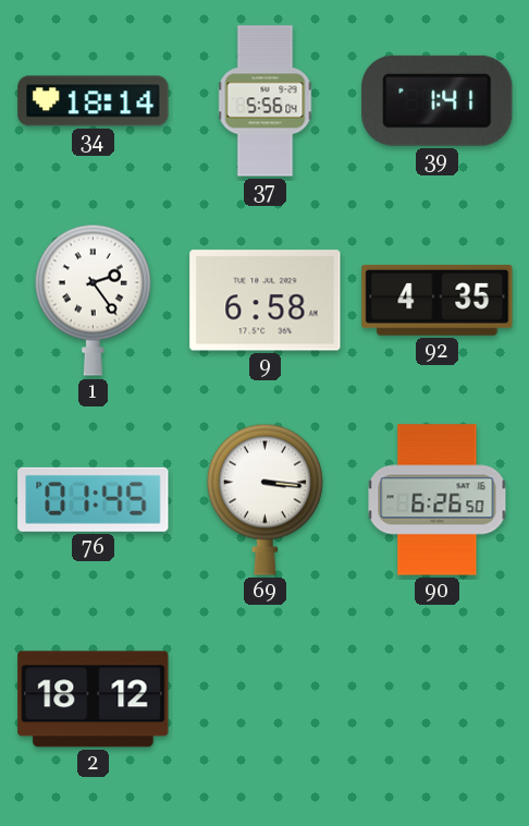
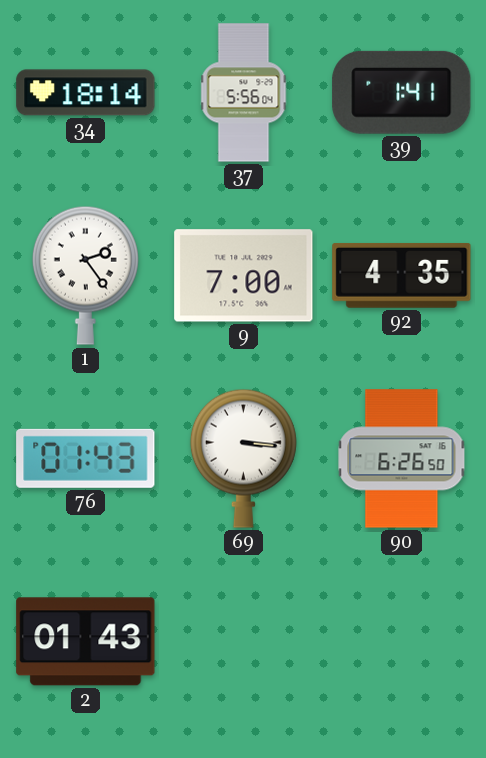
9: 6:58 -> 7:00 (244, 276)
76: 01:45 -> 01:43 (86, 458)
2: 18:12 -> 01:43 (86, 642)
